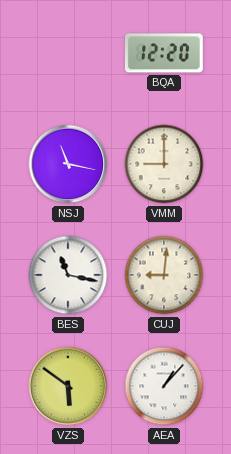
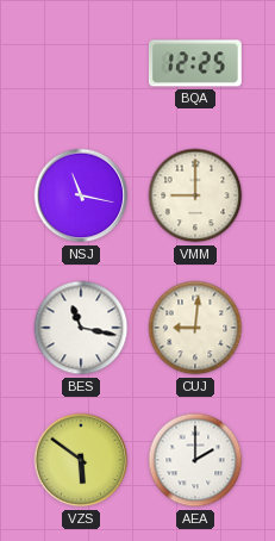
BQA: 12:20 -> 12:25 (195, 63)
AEA: 1:07 -> 2:00 (195, 460)
